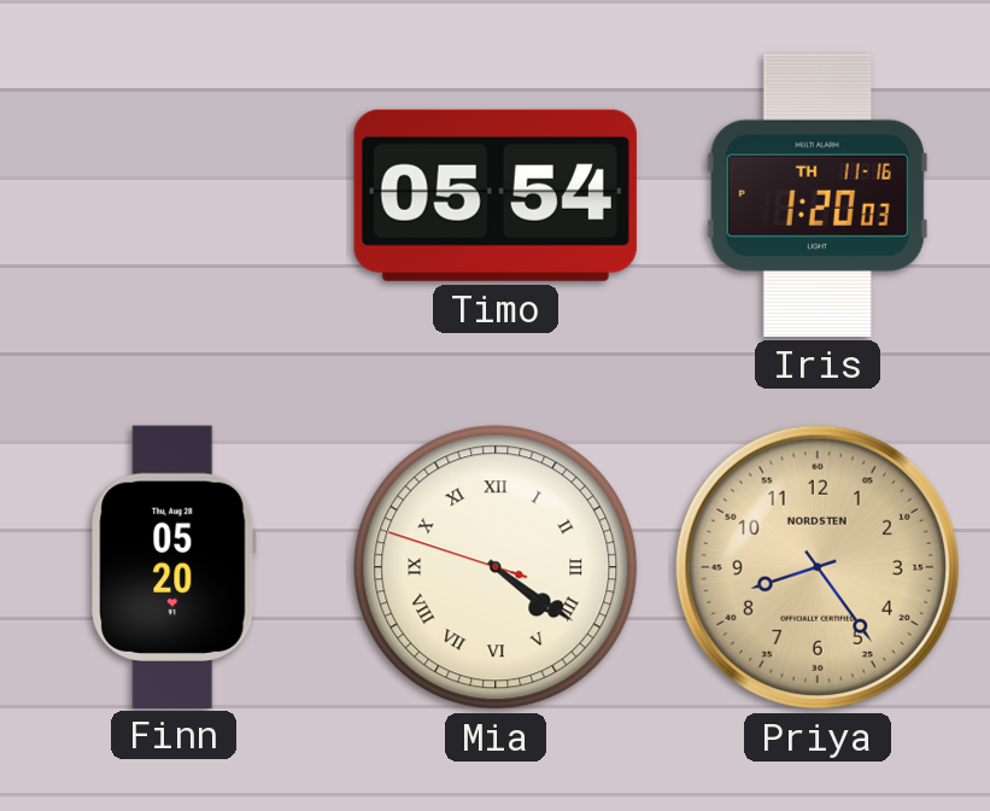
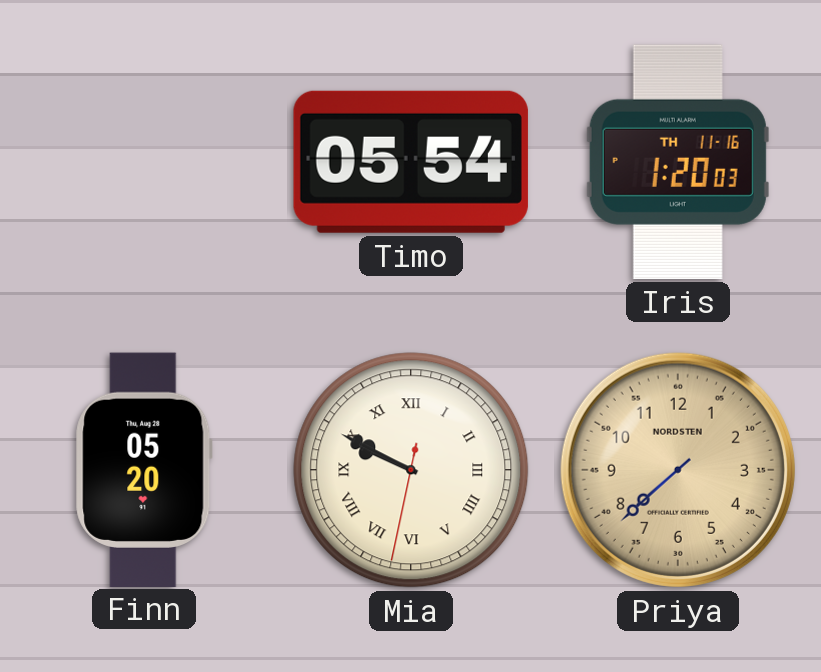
Mia: 4:20 -> 9:49 (411, 470)
Priya: 8:24 -> 7:38 (678, 470)
